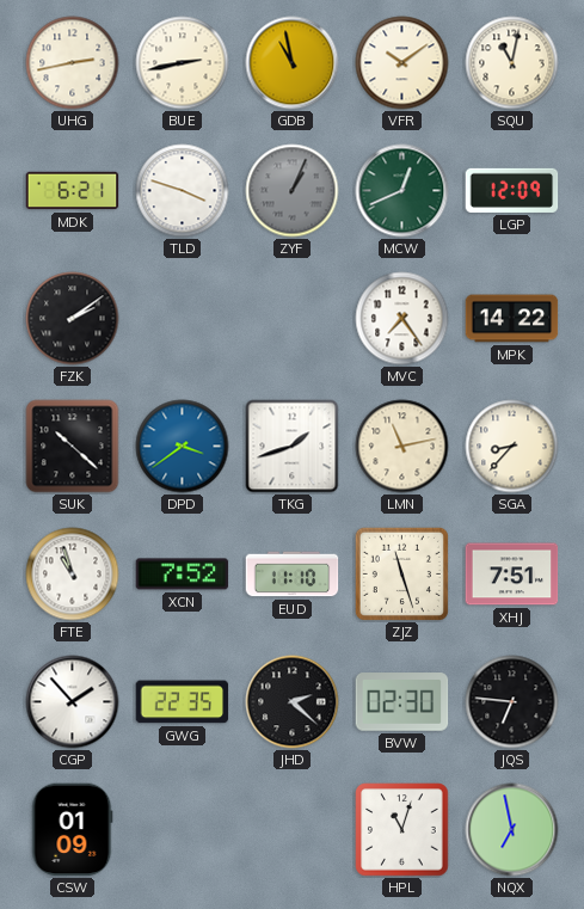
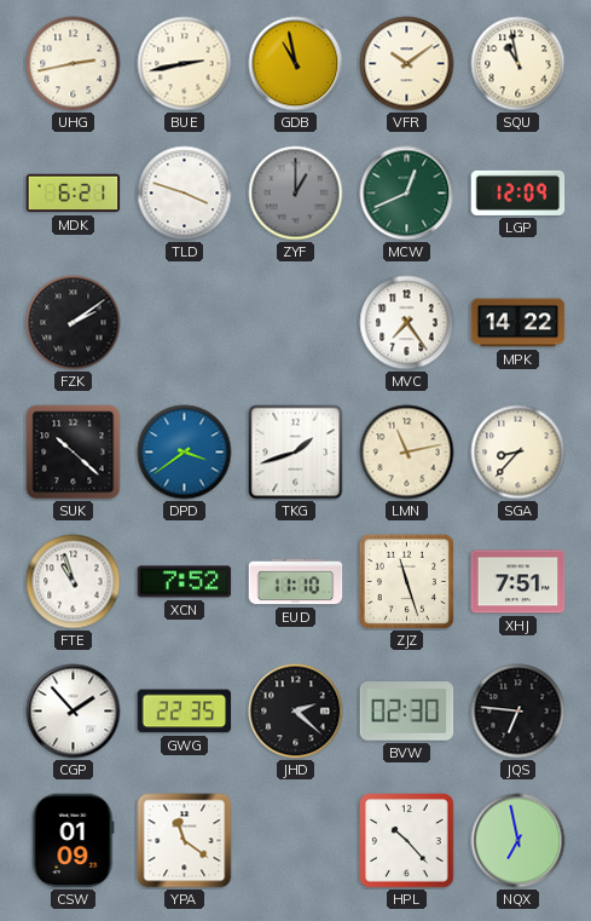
SQU: 11:02 -> 10:58 (518, 64)
ZYF: 1:04 -> 1:00 (296, 194)
YPA: none -> 11:21 (185, 841)
HPL: 11:03 -> 10:23 (407, 841)
